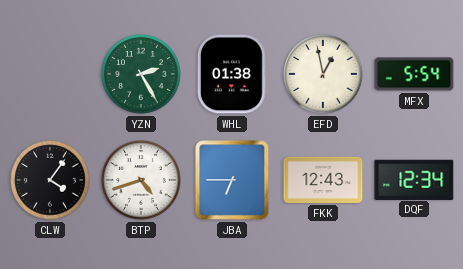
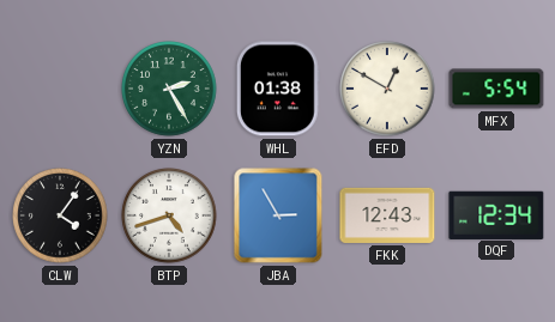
EFD: 12:58 -> 12:50 (387, 89)
JBA: 6:45 -> 2:55 (278, 215)
